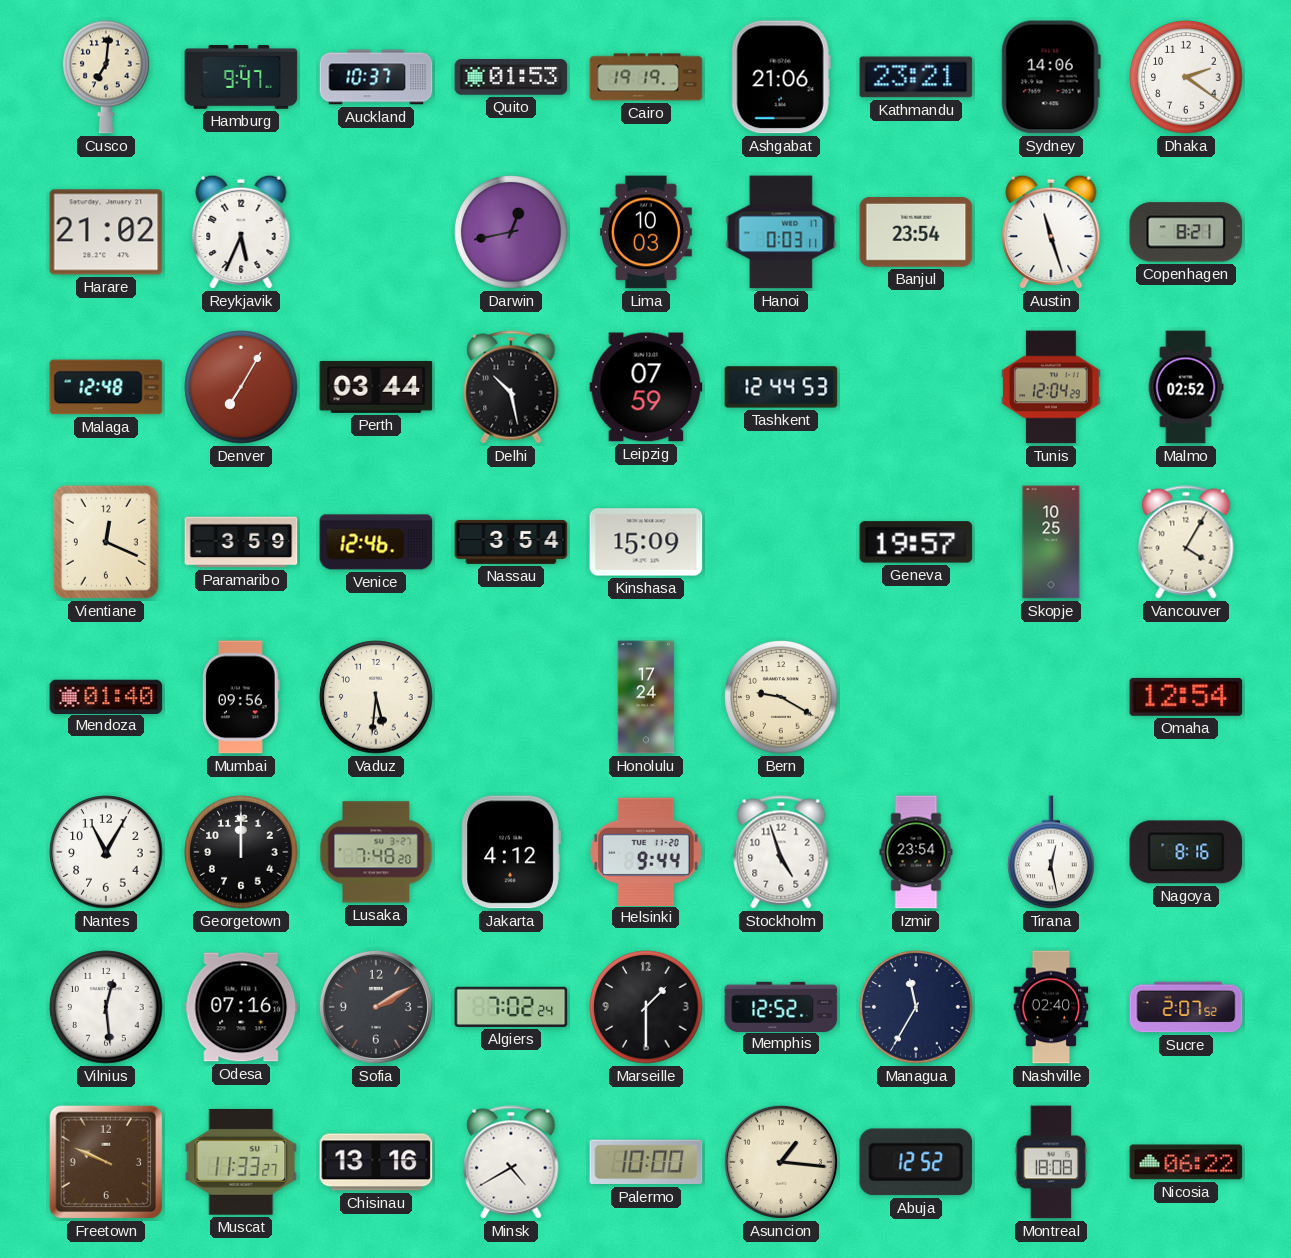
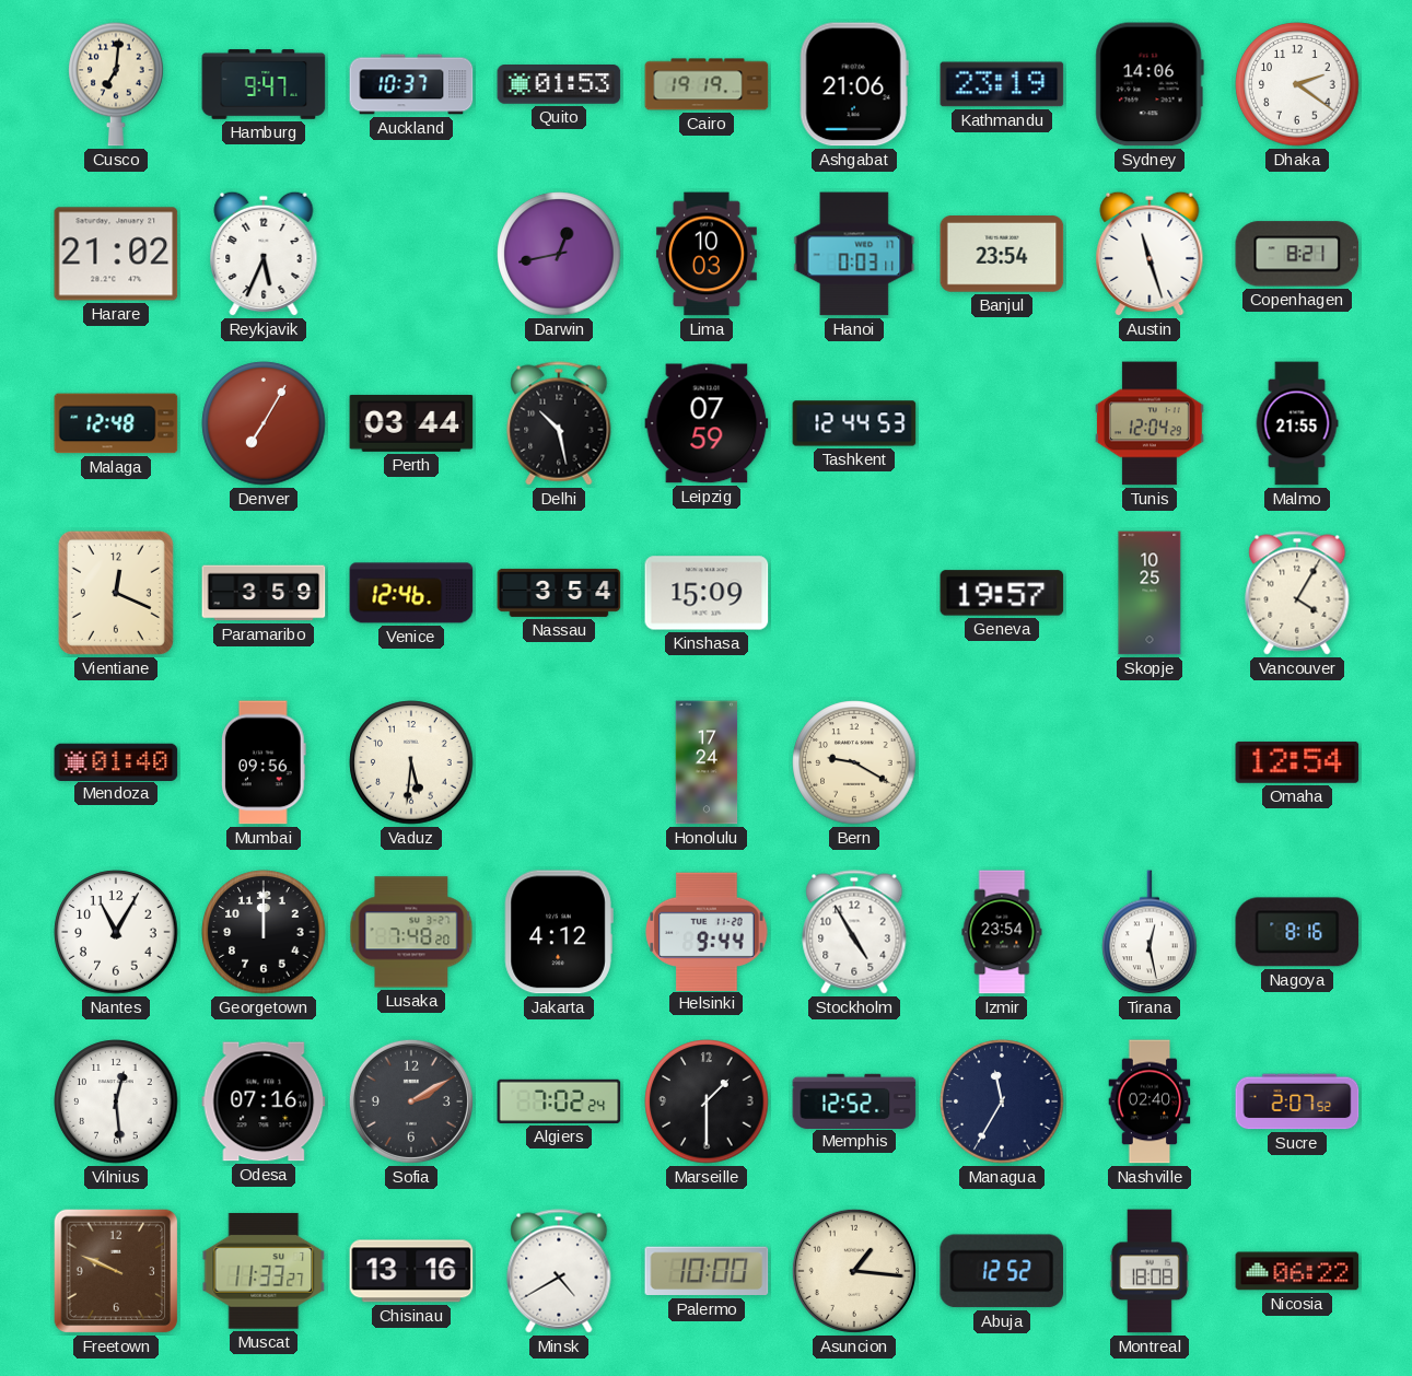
Kathmandu: 23:21 -> 23:19 (1002, 84)
Malmo: 02:52 -> 21:55 (1297, 423)
Stockholm: 4:57 -> 4:55 (854, 932)
